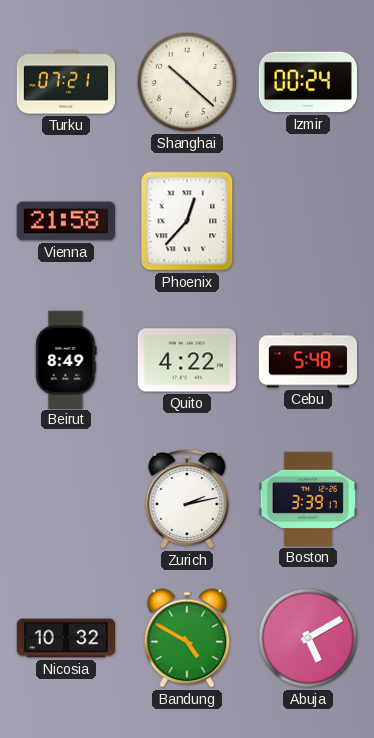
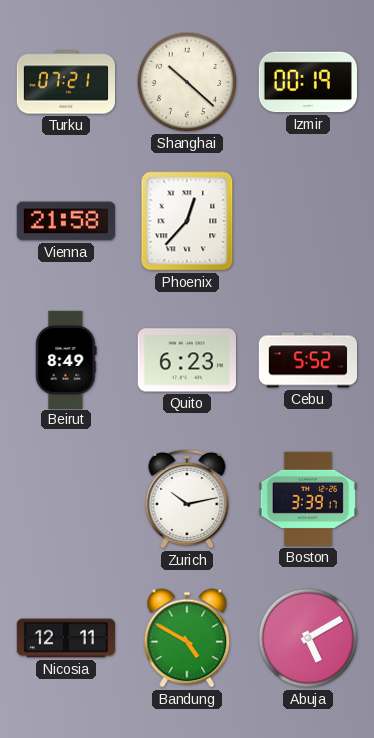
Izmir: 00:24 -> 00:19 (307, 82)
Quito: 4:22 -> 6:23 (187, 360)
Cebu: 5:48 -> 5:52 (307, 360)
Zurich: 2:13 -> 10:13 (187, 499)
Nicosia: 10:32 -> 12:11 (65, 638)
